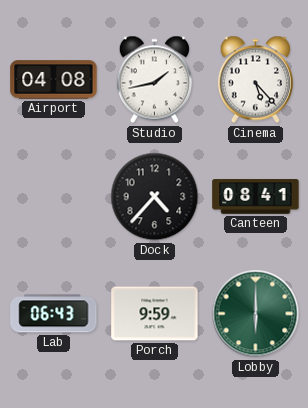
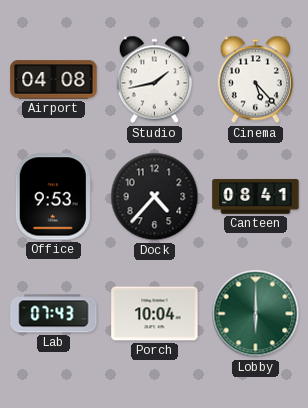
Office: none -> 9:53 (53, 197)
Lab: 06:43 -> 07:43 (54, 314)
Porch: 9:59 -> 10:04 (155, 314)
